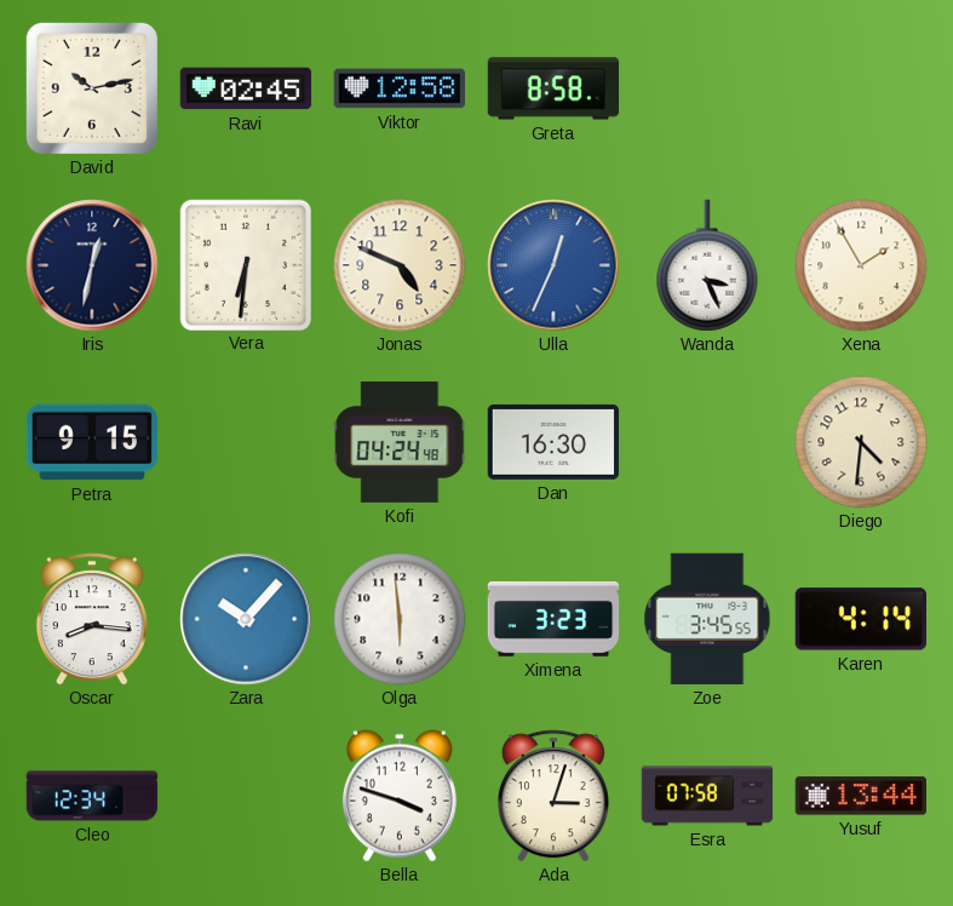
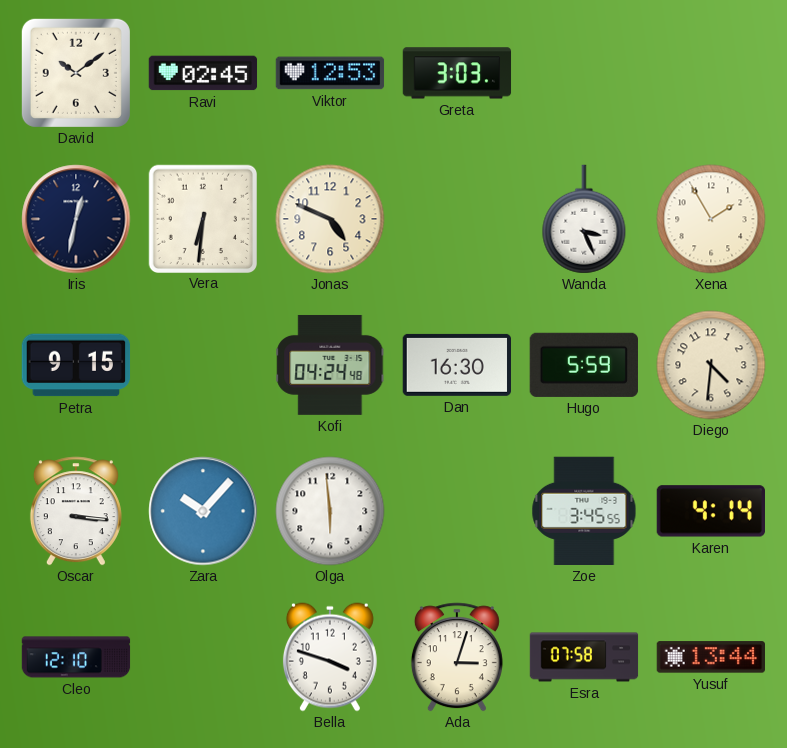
David: 10:13 -> 10:09 (76, 73)
Viktor: 12:58 -> 12:53 (330, 73)
Greta: 8:58 -> 3:03 (457, 73)
Ulla: 12:34 -> none (553, 265)
Hugo: none -> 5:59 (583, 365)
Oscar: 8:16 -> 3:16 (76, 511)
Ximena: 3:23 -> none (553, 619)
Cleo: 12:34 -> 12:10 (76, 657)
